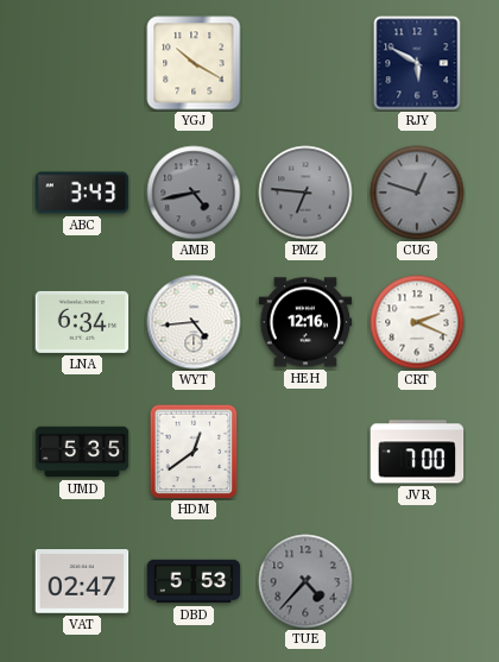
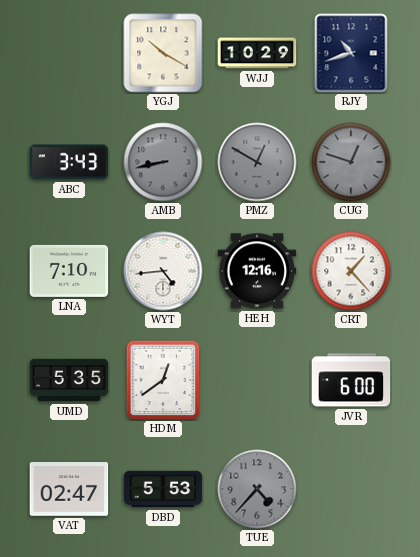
WJJ: none -> 10:29 (257, 53)
RJY: 5:50 -> 10:42 (351, 53)
AMB: 4:43 -> 8:43 (163, 162)
PMZ: 6:46 -> 12:50 (257, 162)
LNA: 6:34 -> 7:10 (69, 271)
CRT: 2:19 -> 1:23 (351, 271)
JVR: 7:00 -> 6:00 (351, 380)
